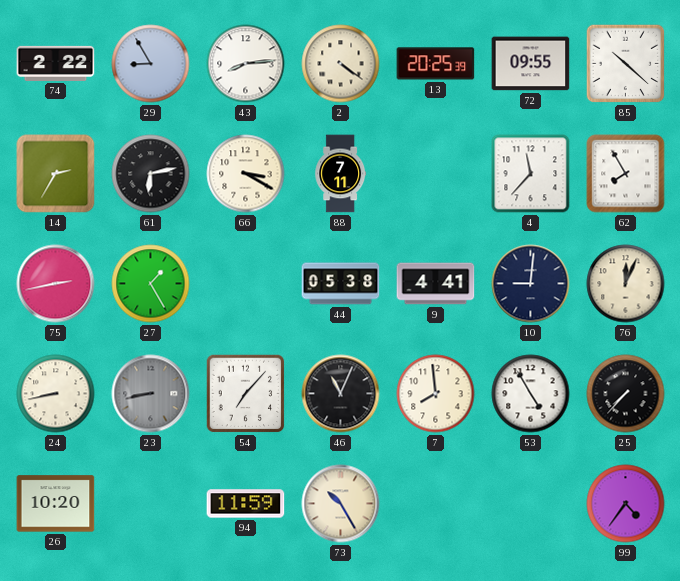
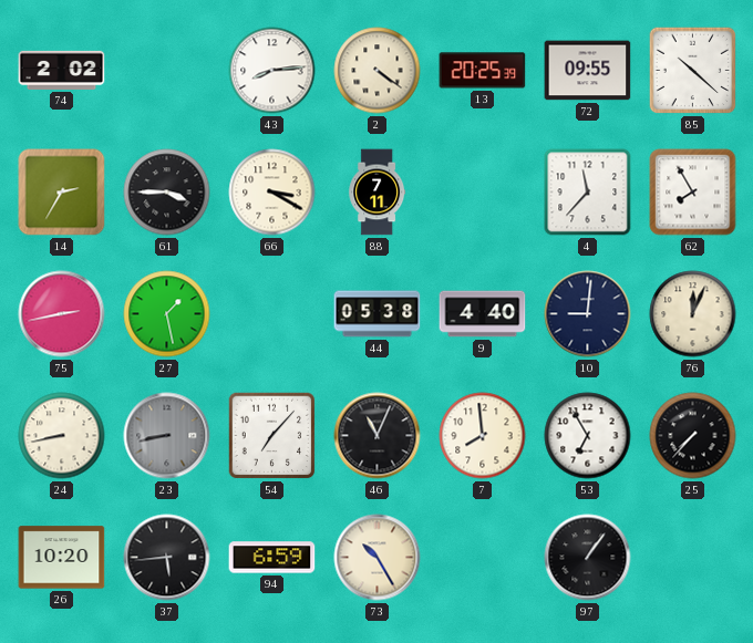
74: 2:22 -> 2:02 (62, 70)
29: 8:55 -> none (151, 64)
61: 6:13 -> 3:45 (167, 193)
27: 1:25 -> 1:28 (167, 314)
9: 4:41 -> 4:40 (483, 314)
53: 4:55 -> 6:55 (588, 436)
37: none -> 5:44 (167, 558)
94: 11:59 -> 6:59 (272, 558)
97: none -> 1:06 (588, 558)
99: 4:36 -> none (626, 504)
